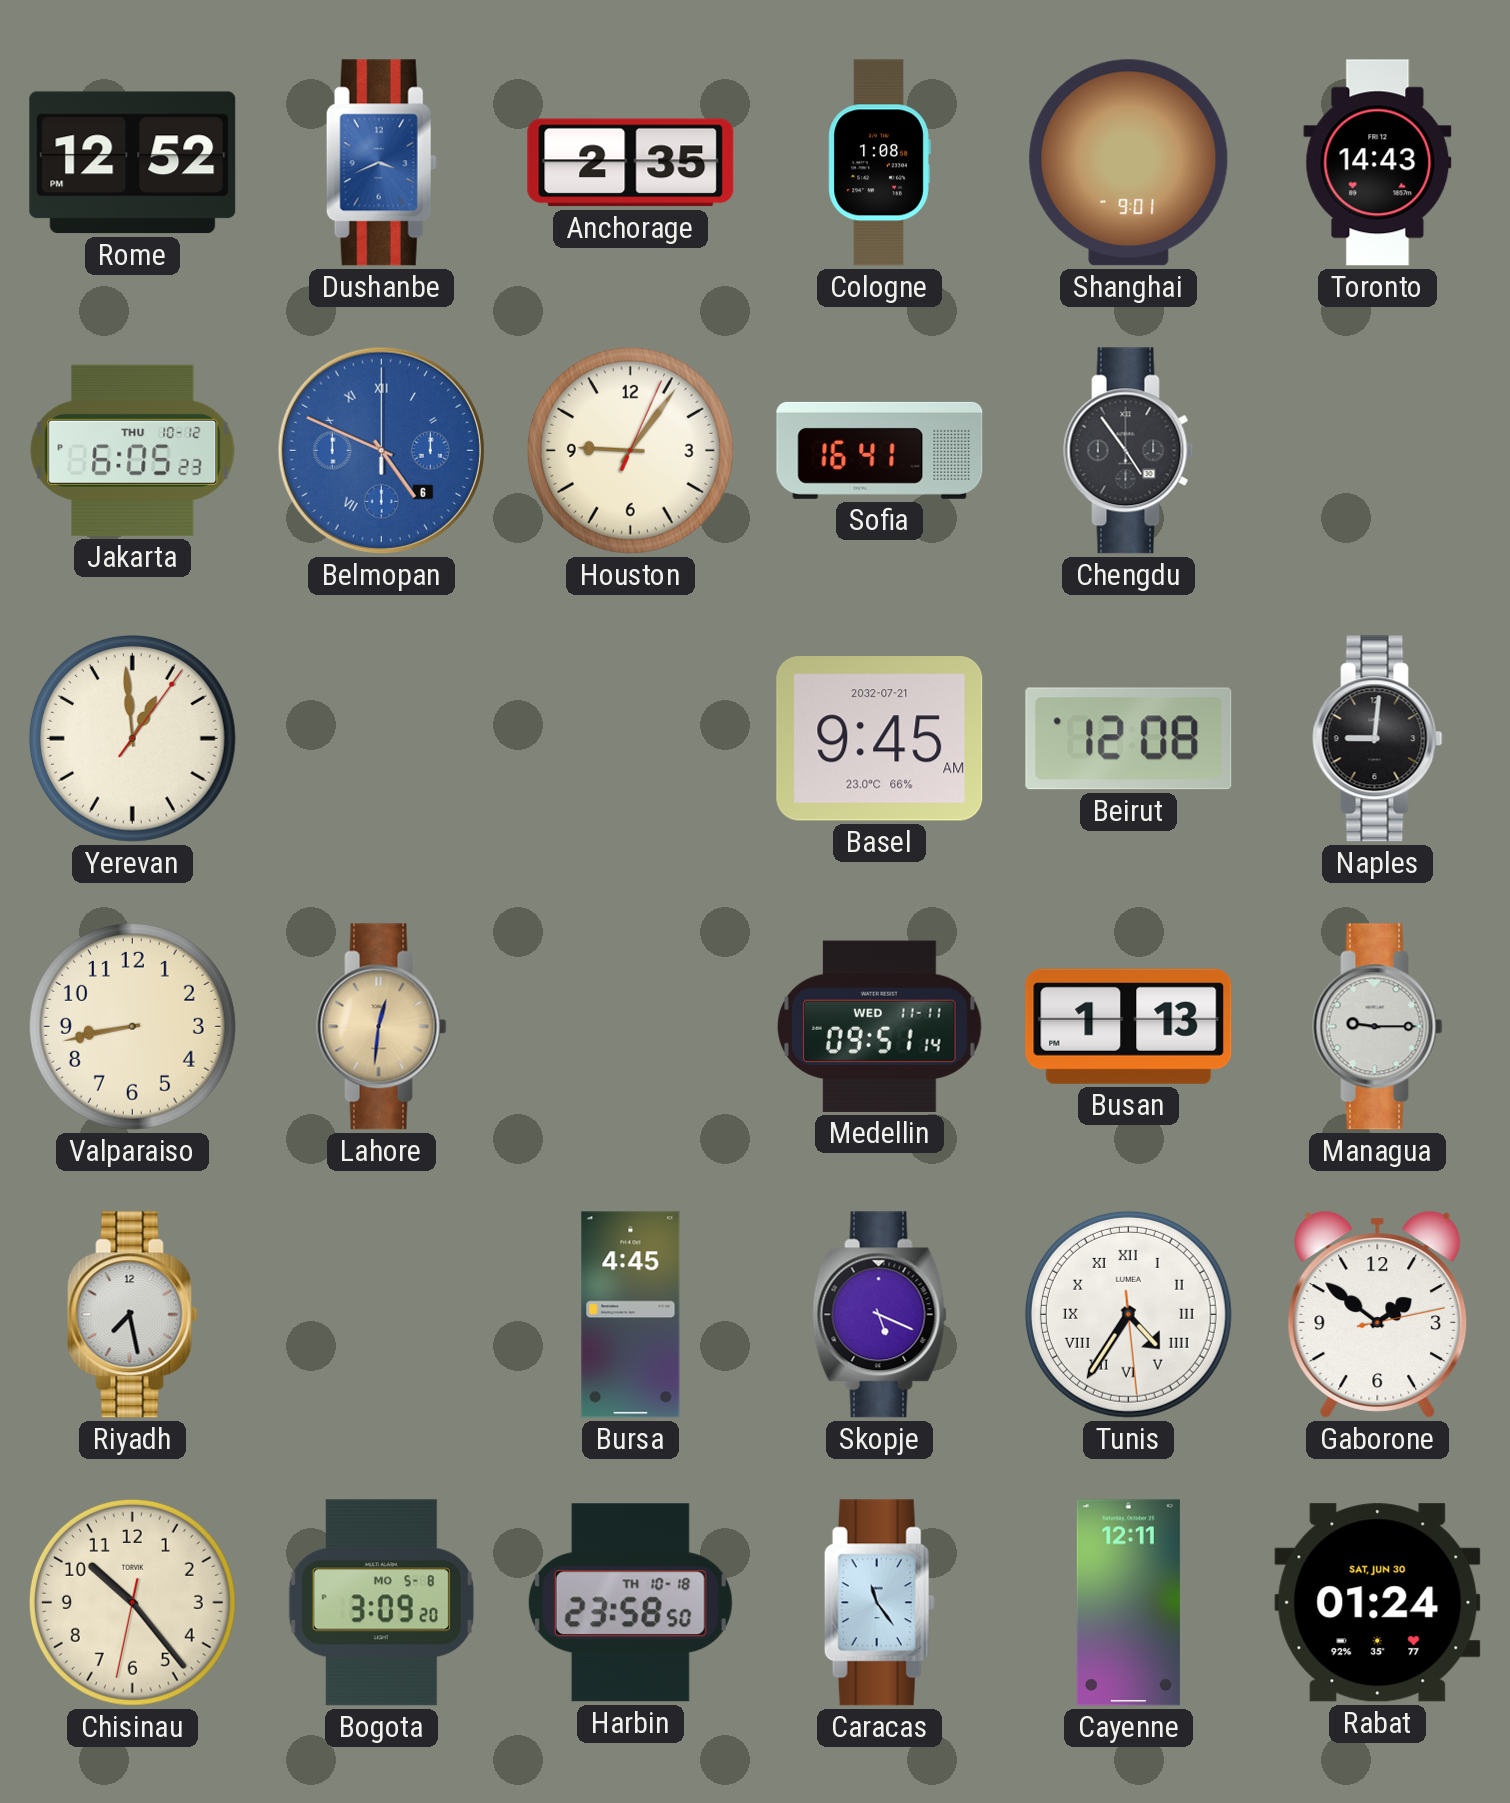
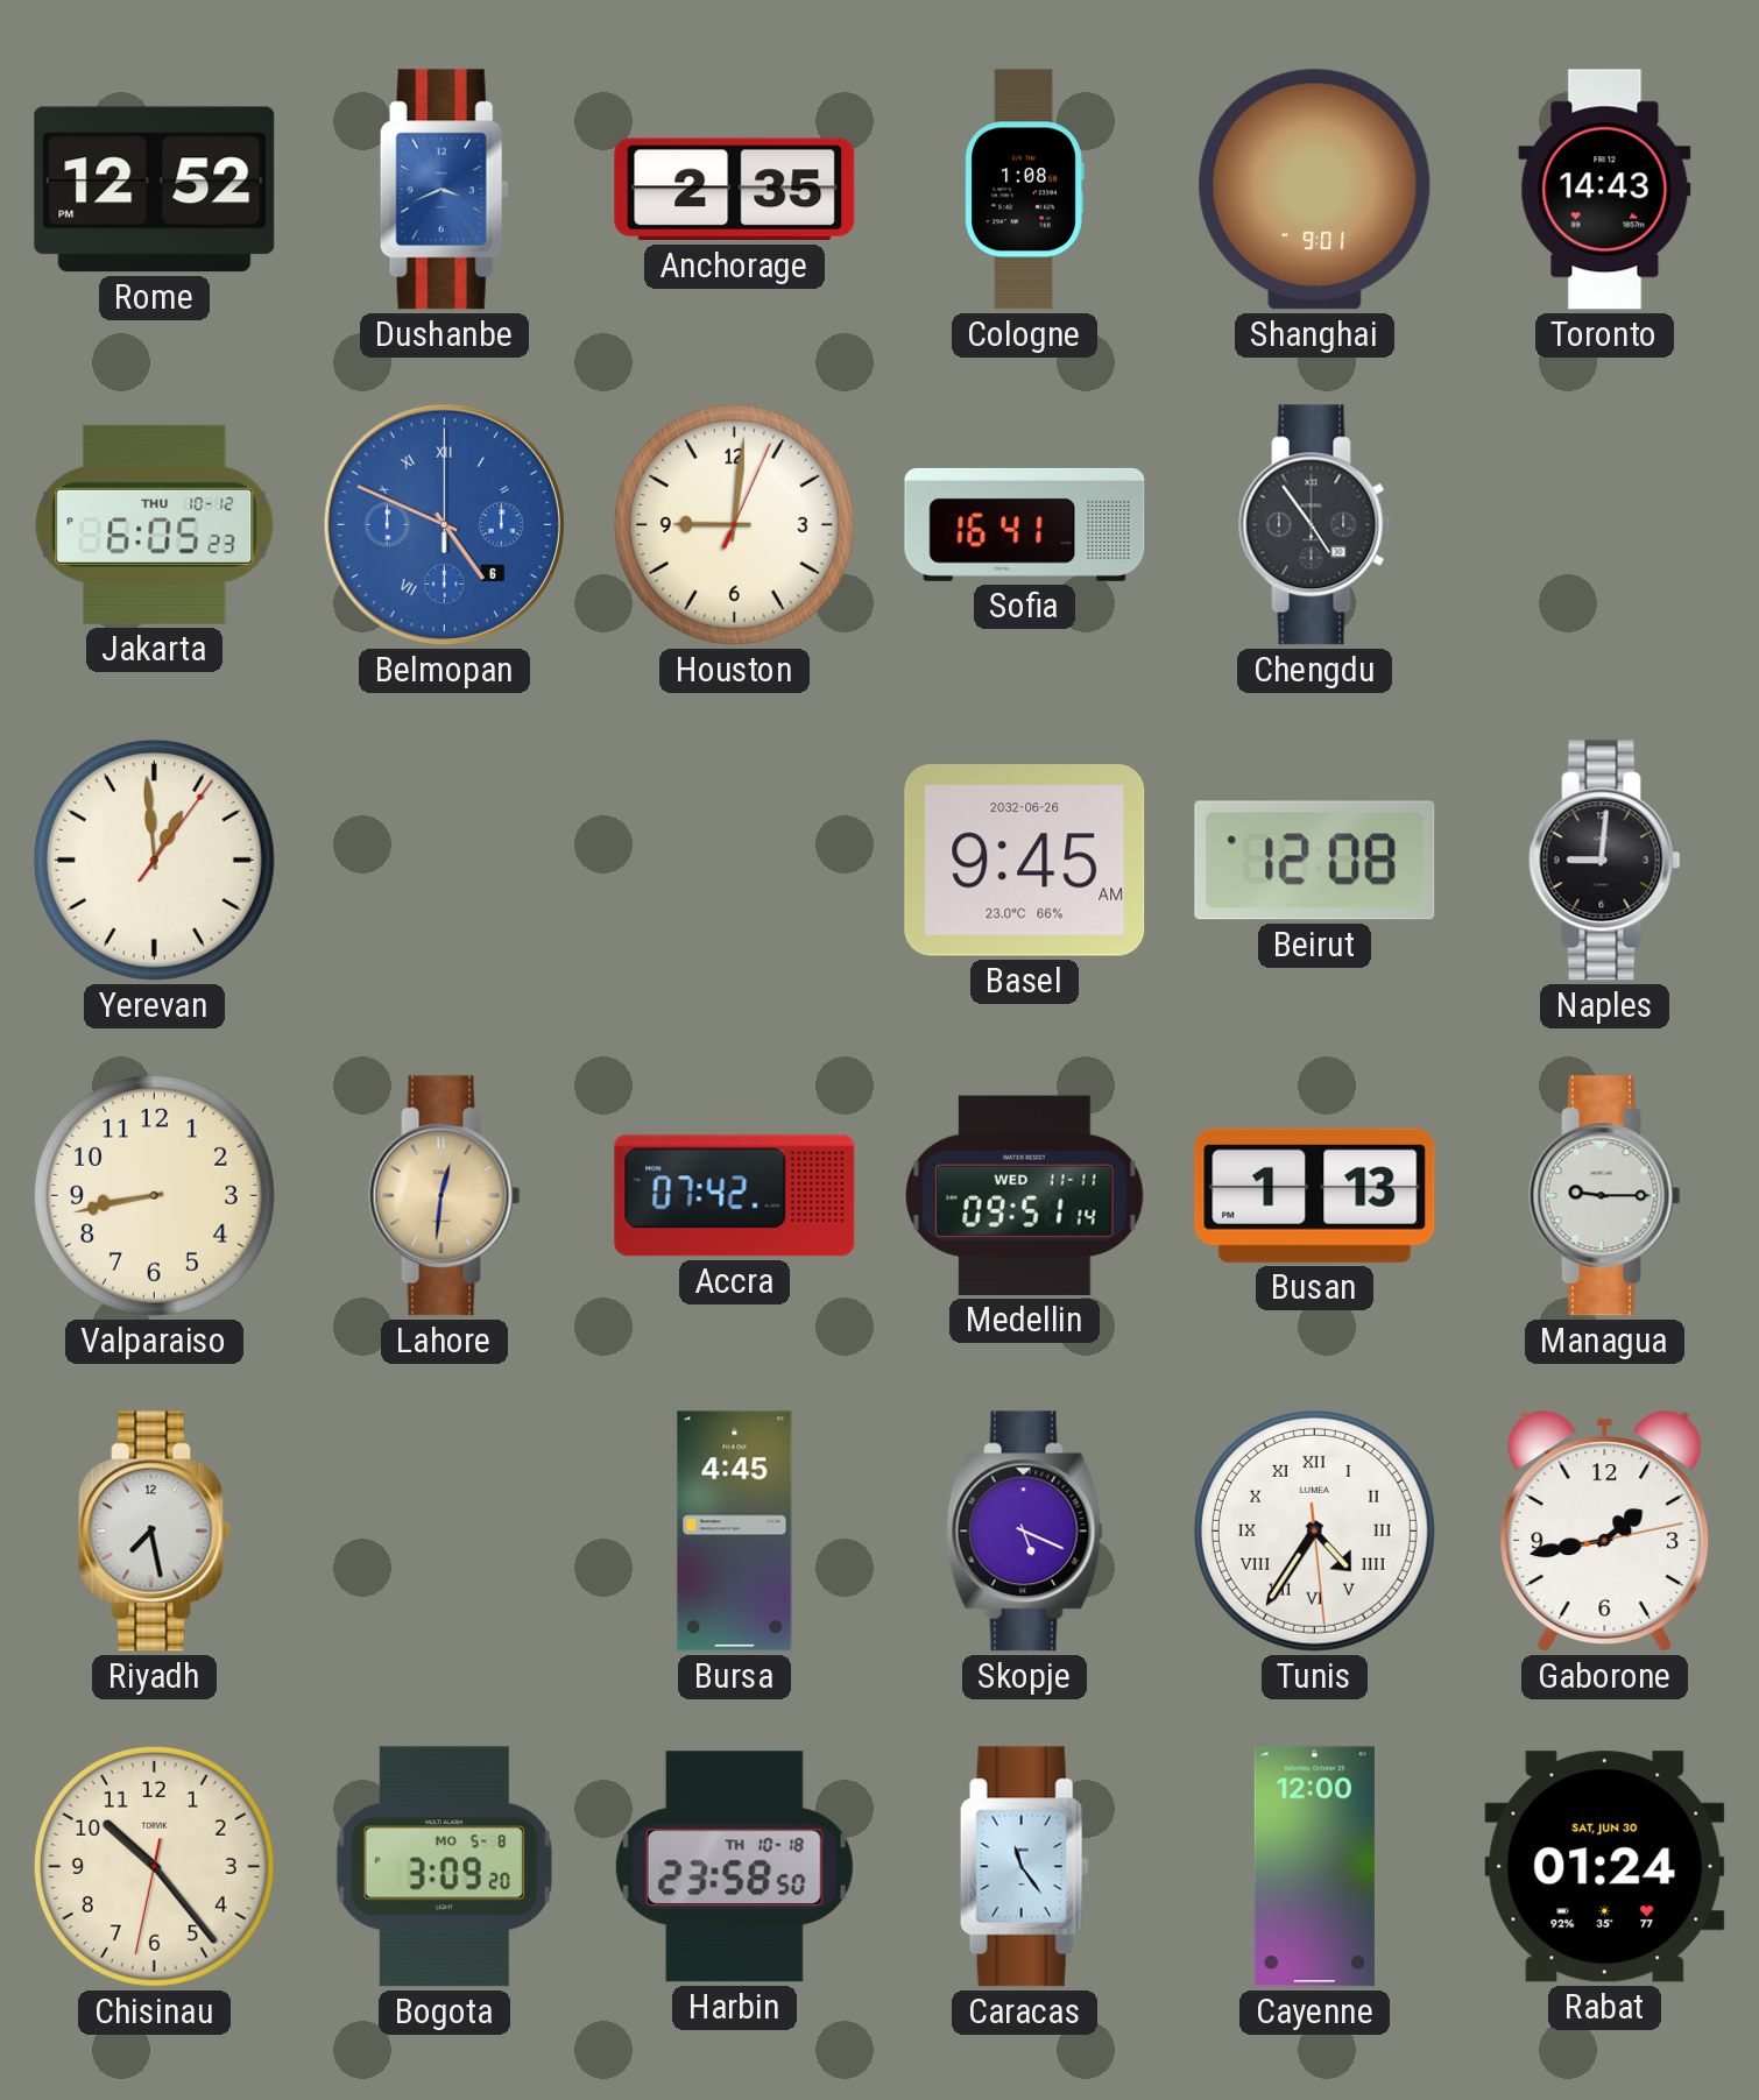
Houston: 9:06 -> 9:01 (734, 524)
Basel date: 2032-07-21 -> 2032-06-26 (1025, 861)
Accra: none -> 07:42 (735, 1196)
Gaborone: 1:51 -> 1:43 (1605, 1532)
Cayenne: 12:11 -> 12:00 (1314, 1867)
